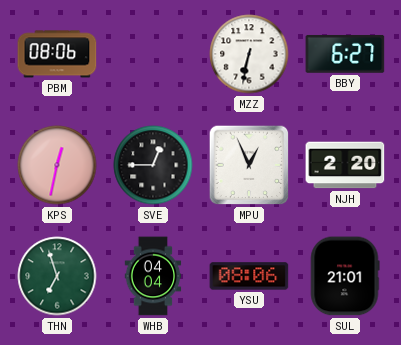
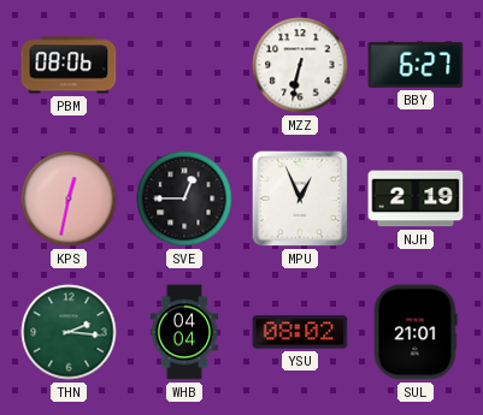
NJH: 2:20 -> 2:19 (416, 198)
THN: 6:57 -> 2:16 (69, 332)
YSU: 08:06 -> 08:02 (300, 332)
